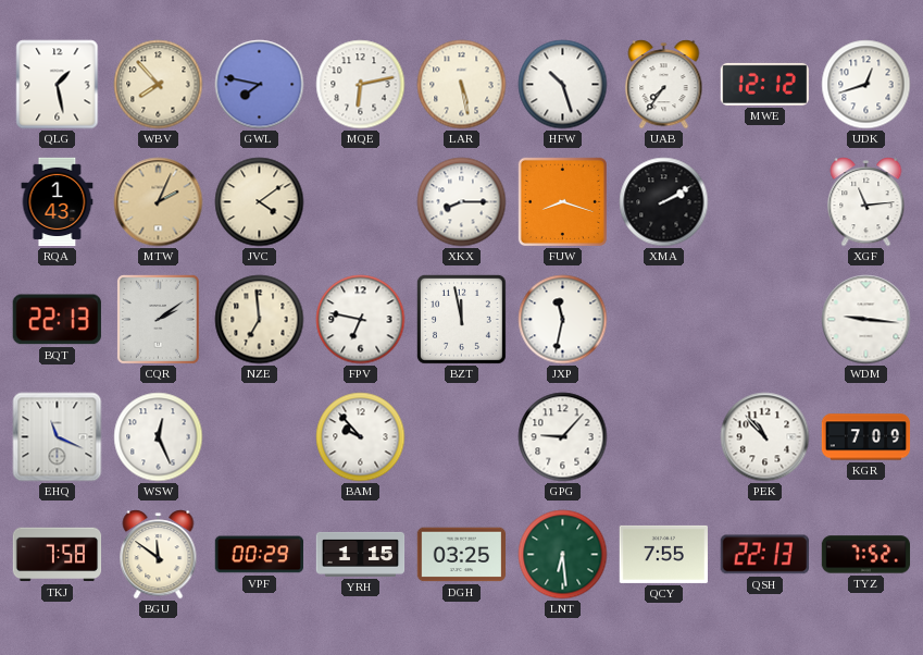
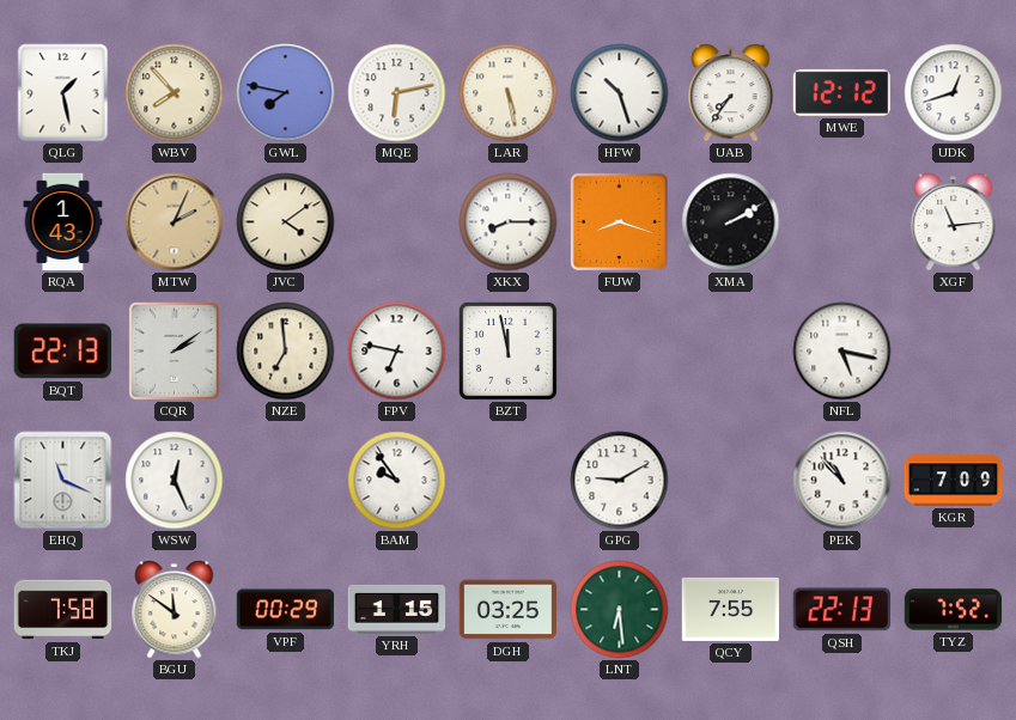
JXP: 11:32 -> none (563, 320)
NFL: none -> 5:17 (842, 352)
WDM: 9:16 -> none (866, 320)
BAM: 9:53 -> 9:54 (397, 481)
GPG: 9:07 -> 9:10 (620, 481)
